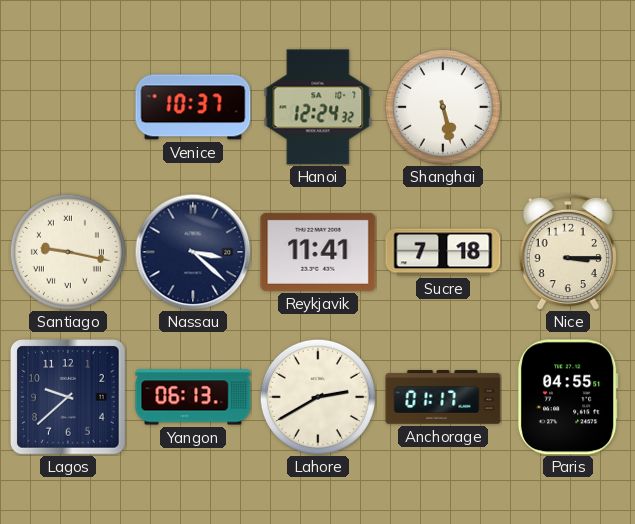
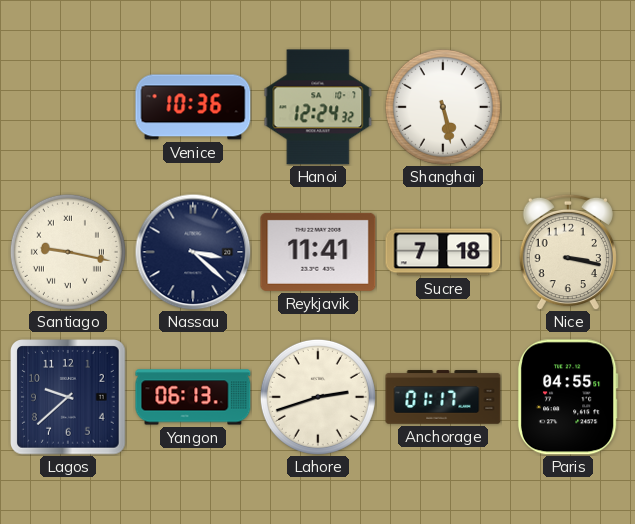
Venice: 10:37 -> 10:36 (193, 107)
Nice: 3:15 -> 3:17 (568, 252)
Lahore: 2:40 -> 2:42 (318, 397)
